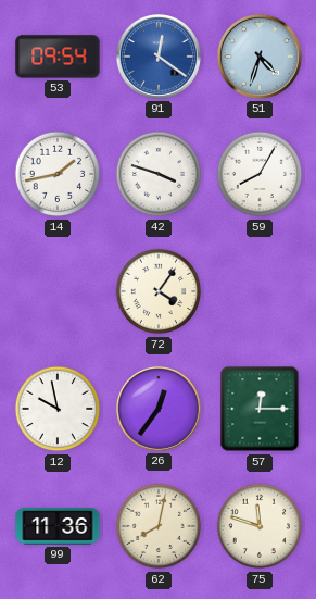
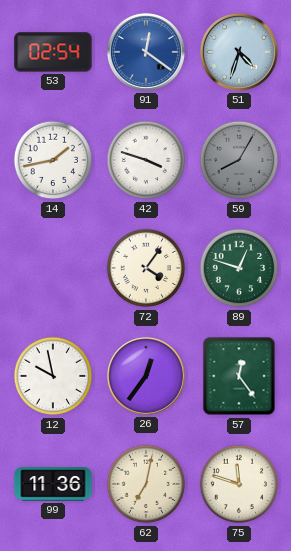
53: 09:54 -> 02:54 (53, 52)
59 dial: white -> grey (239, 160)
89: none -> 12:48 (239, 268)
57: 12:15 -> 12:24 (239, 376)
62: 8:02 -> 7:02 (146, 484)
